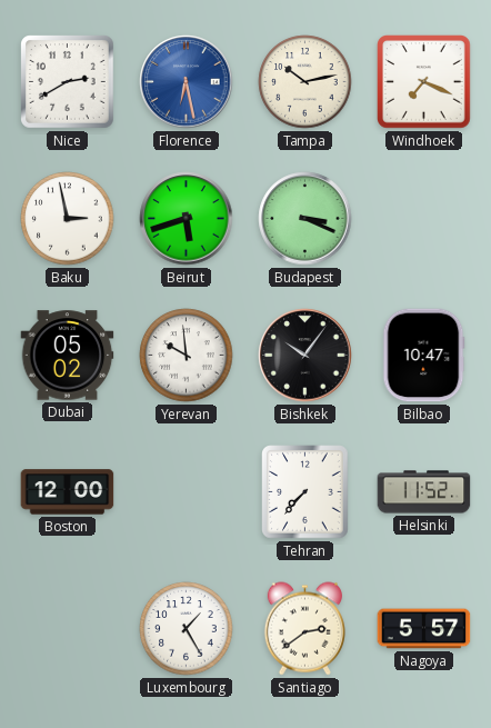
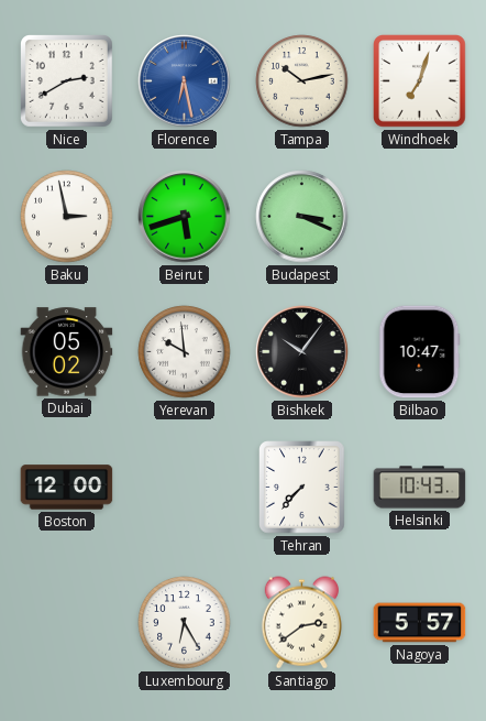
Windhoek: 7:19 -> 7:03 (420, 81)
Helsinki: 11:52 -> 10:43 (420, 488)
Luxembourg: 1:25 -> 6:25 (185, 623)
